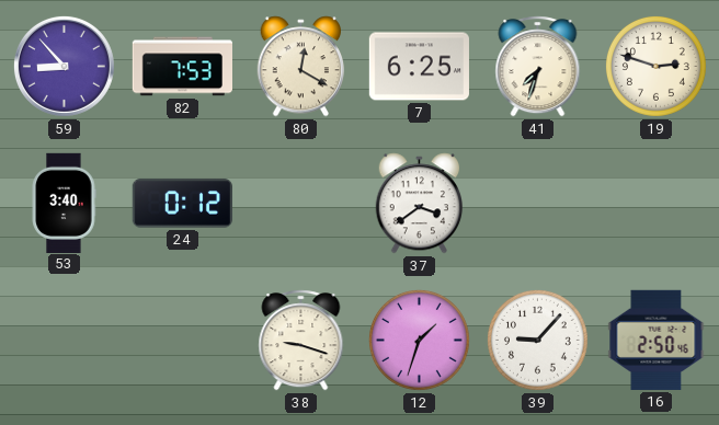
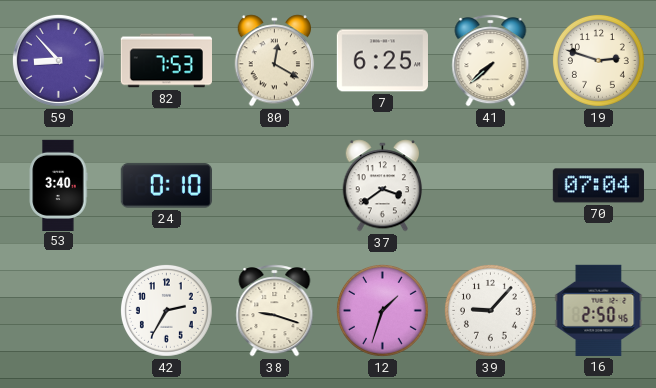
41: 7:33 -> 7:38 (491, 61)
24: 0:12 -> 0:10 (166, 186)
70: none -> 07:04 (598, 186)
42: none -> 2:35 (166, 310)
